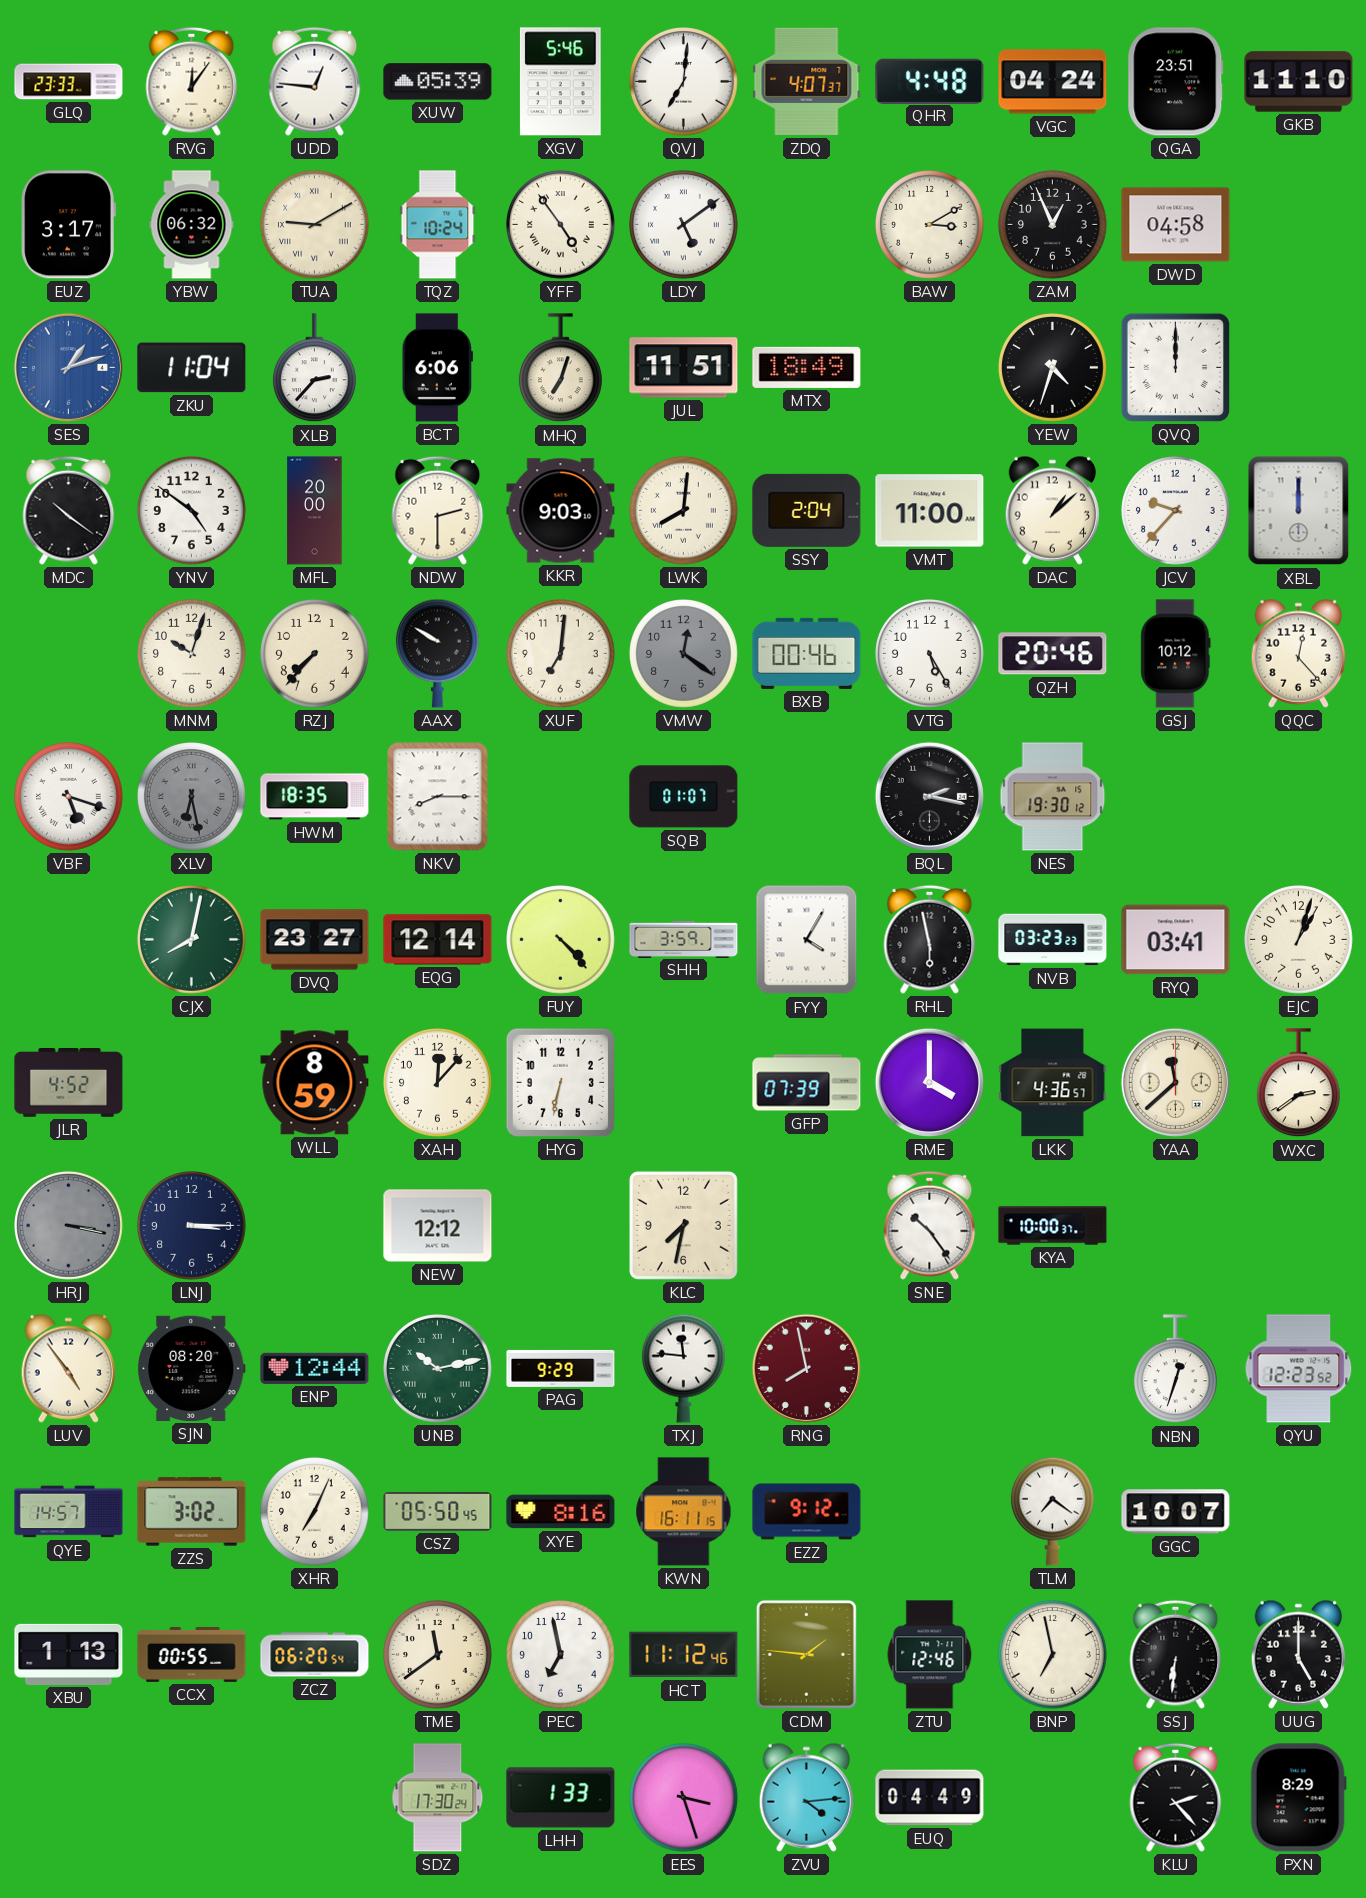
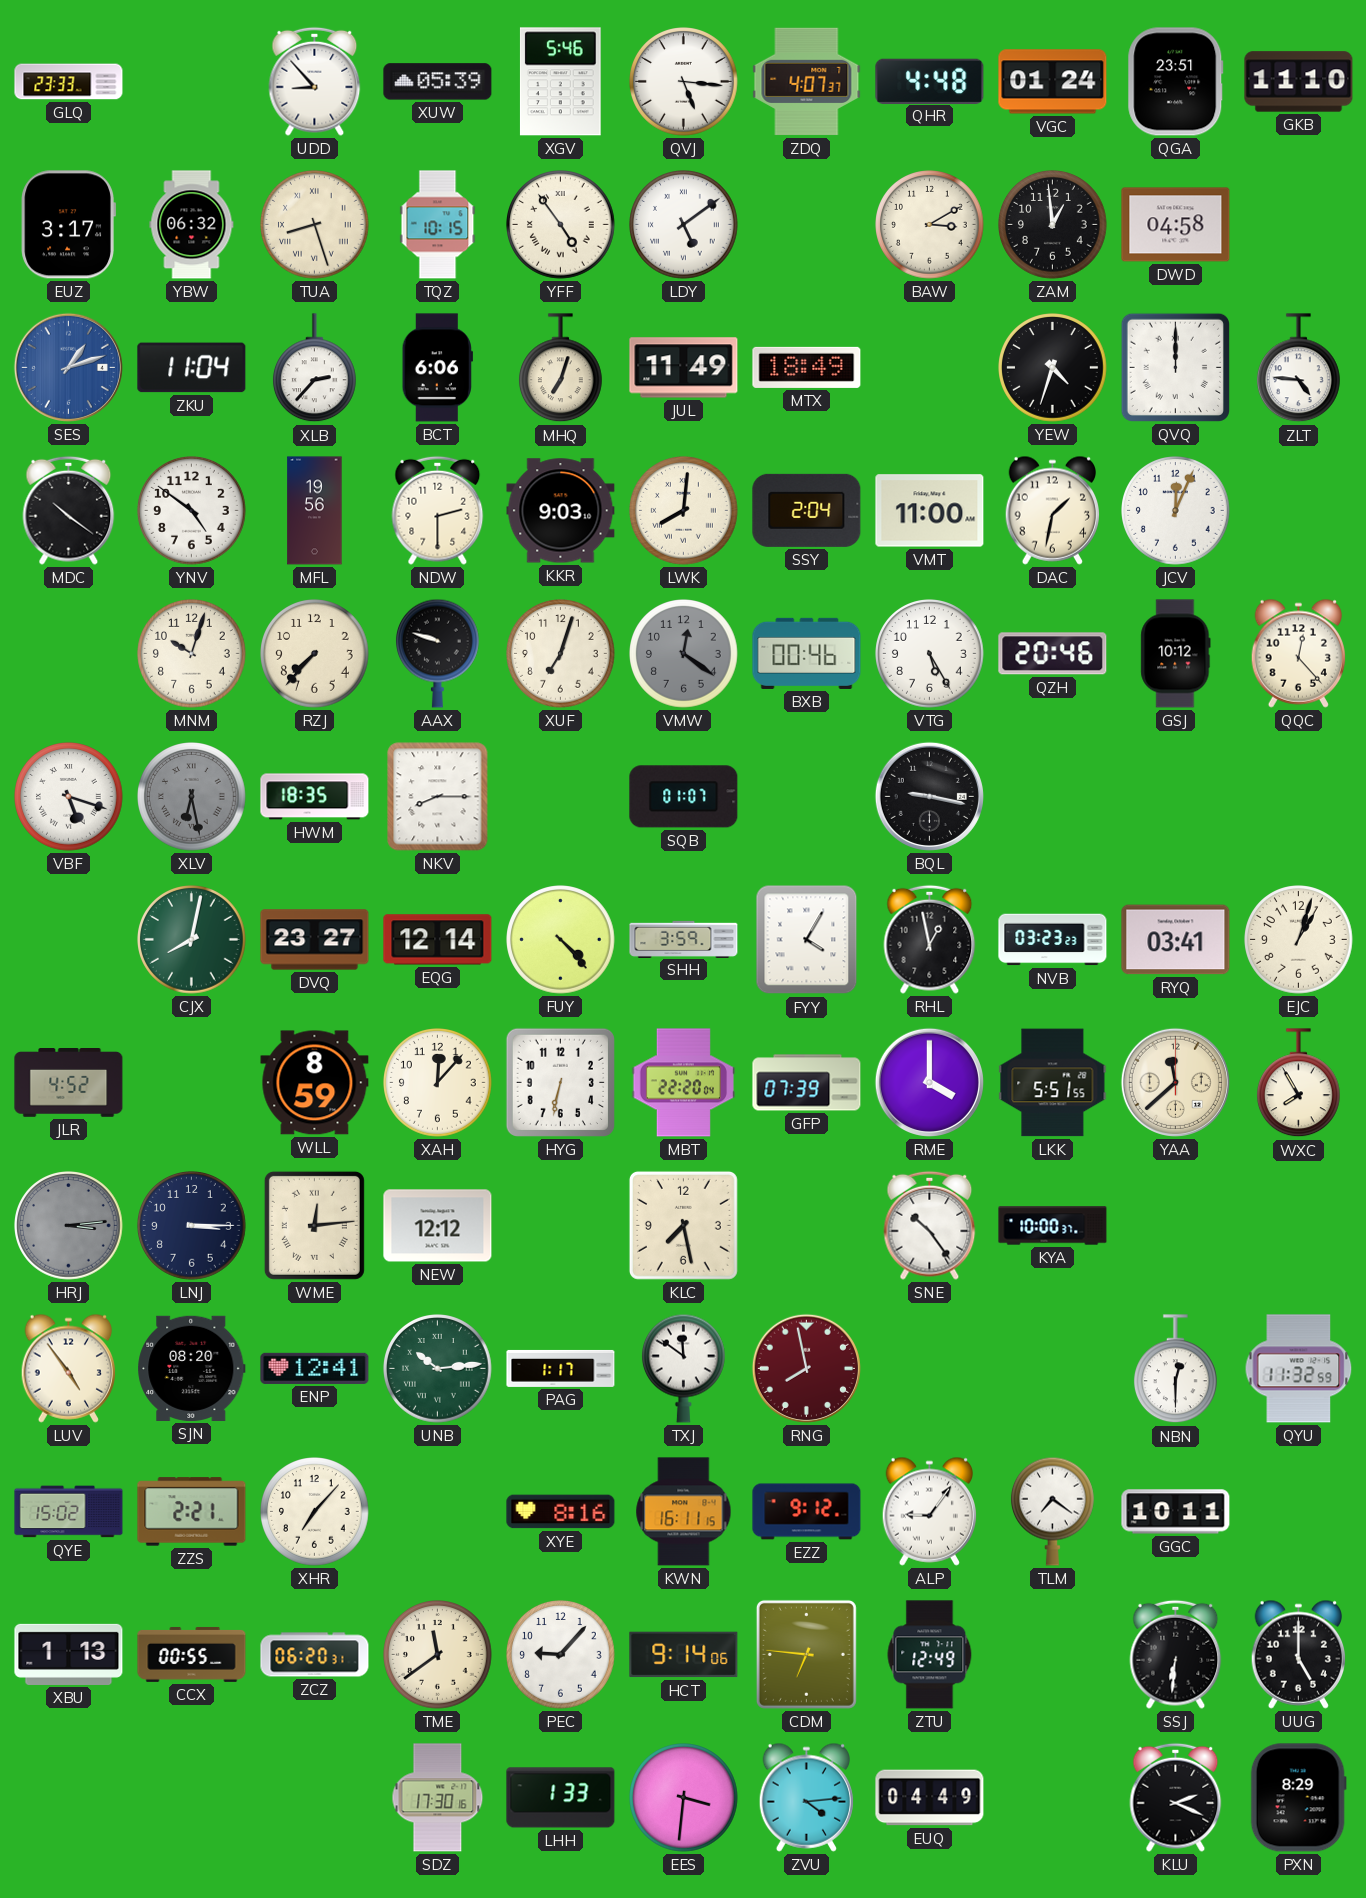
RVG: 12:06 -> none (192, 81)
UDD: 12:46 -> 8:53 (315, 81)
QVJ: 7:01 -> 5:16 (684, 82)
VGC: 04:24 -> 01:24 (1053, 82)
TUA: 9:10 -> 8:27 (315, 225)
TQZ: 10:24 -> 10:15 (438, 225)
ZAM: 12:56 -> 12:59 (1053, 225)
JUL: 11:51 -> 11:49 (684, 368)
ZLT: none -> 4:46 (1299, 368)
MFL: 20:00 -> 19:56 (315, 511)
DAC: 1:08 -> 1:32 (1052, 510)
JCV: 9:37 -> 12:04 (1176, 511)
XBL: 12:00 -> none (1299, 511)
AAX: 9:50 -> 9:48 (438, 653)
XUF: 7:01 -> 7:03 (561, 654)
BQL: 2:17 -> 9:17 (929, 796)
NES: 19:30 -> none (1053, 797)
RHL: 5:58 -> 12:58 (930, 939)
MBT: none -> 22:20 (683, 1083)
LKK: 4:36 -> 5:51 (1053, 1083)
WXC: 2:39 -> 7:55 (1299, 1083)
HRJ: 3:17 -> 3:14 (69, 1226)
WME: none -> 12:14 (314, 1225)
KLC: 7:32 -> 7:28 (683, 1225)
ENP: 12:44 -> 12:41 (315, 1368)
UNB: 10:13 -> 10:14 (438, 1369)
PAG: 9:29 -> 1:17 (561, 1368)
TXJ: 11:46 -> 11:51 (684, 1368)
NBN: 12:33 -> 12:30 (1176, 1369)
QYU: 12:23 -> 11:32 (1299, 1369)
QYE: 14:57 -> 15:02 (69, 1512)
ZZS: 3:02 -> 2:21 (192, 1512)
XHR: 7:04 -> 7:07 (315, 1512)
CSZ: 05:50 -> none (438, 1511)
ALP: none -> 9:06 (929, 1511)
GGC: 10:07 -> 10:11 (1176, 1512)
ZCZ: 06:20:54 -> 06:20:31 (315, 1655)
PEC: 6:58 -> 9:07 (561, 1655)
HCT: 11:12 -> 9:14 (684, 1655)
CDM: 1:46 -> 6:46 (806, 1654)
ZTU: 12:46 -> 12:49 (930, 1655)
BNP: 6:58 -> none (1053, 1655)
SDZ: 17:30:24 -> 17:30:16 (438, 1798)
EES: 3:27 -> 3:31 (684, 1798)
KLU: 2:23 -> 2:19 (1176, 1797)
